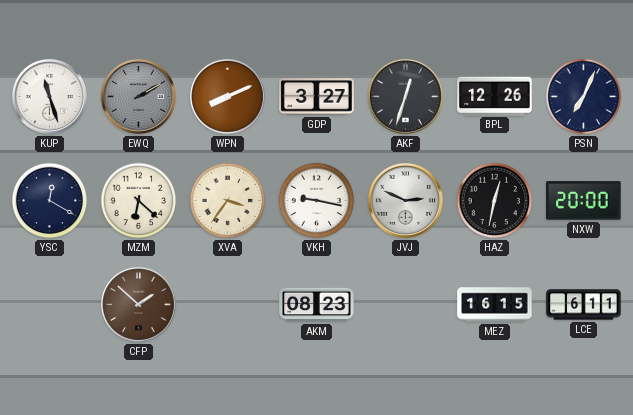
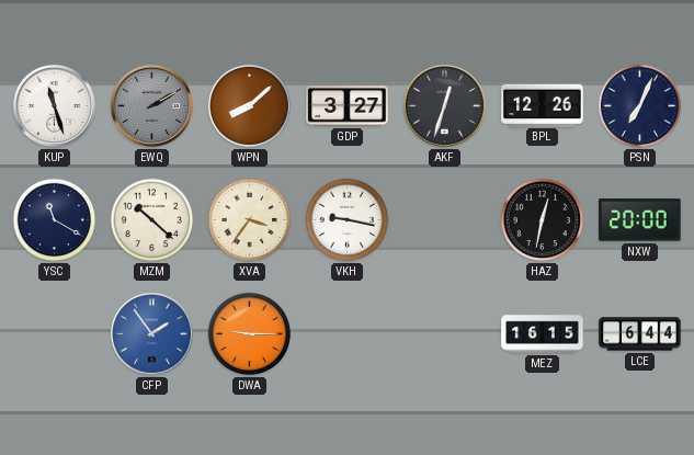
WPN: 8:11 -> 8:08 (249, 105)
YSC: 12:20 -> 11:20 (55, 220)
MZM: 6:22 -> 10:22 (152, 220)
JVJ: 2:49 -> none (405, 200)
CFP: 1:52 -> 1:54 (151, 333)
CFP dial: brown -> blue (151, 333)
DWA: none -> 9:15 (250, 334)
AKM: 08:23 -> none (317, 305)
LCE: 6:11 -> 6:44 (640, 334)
